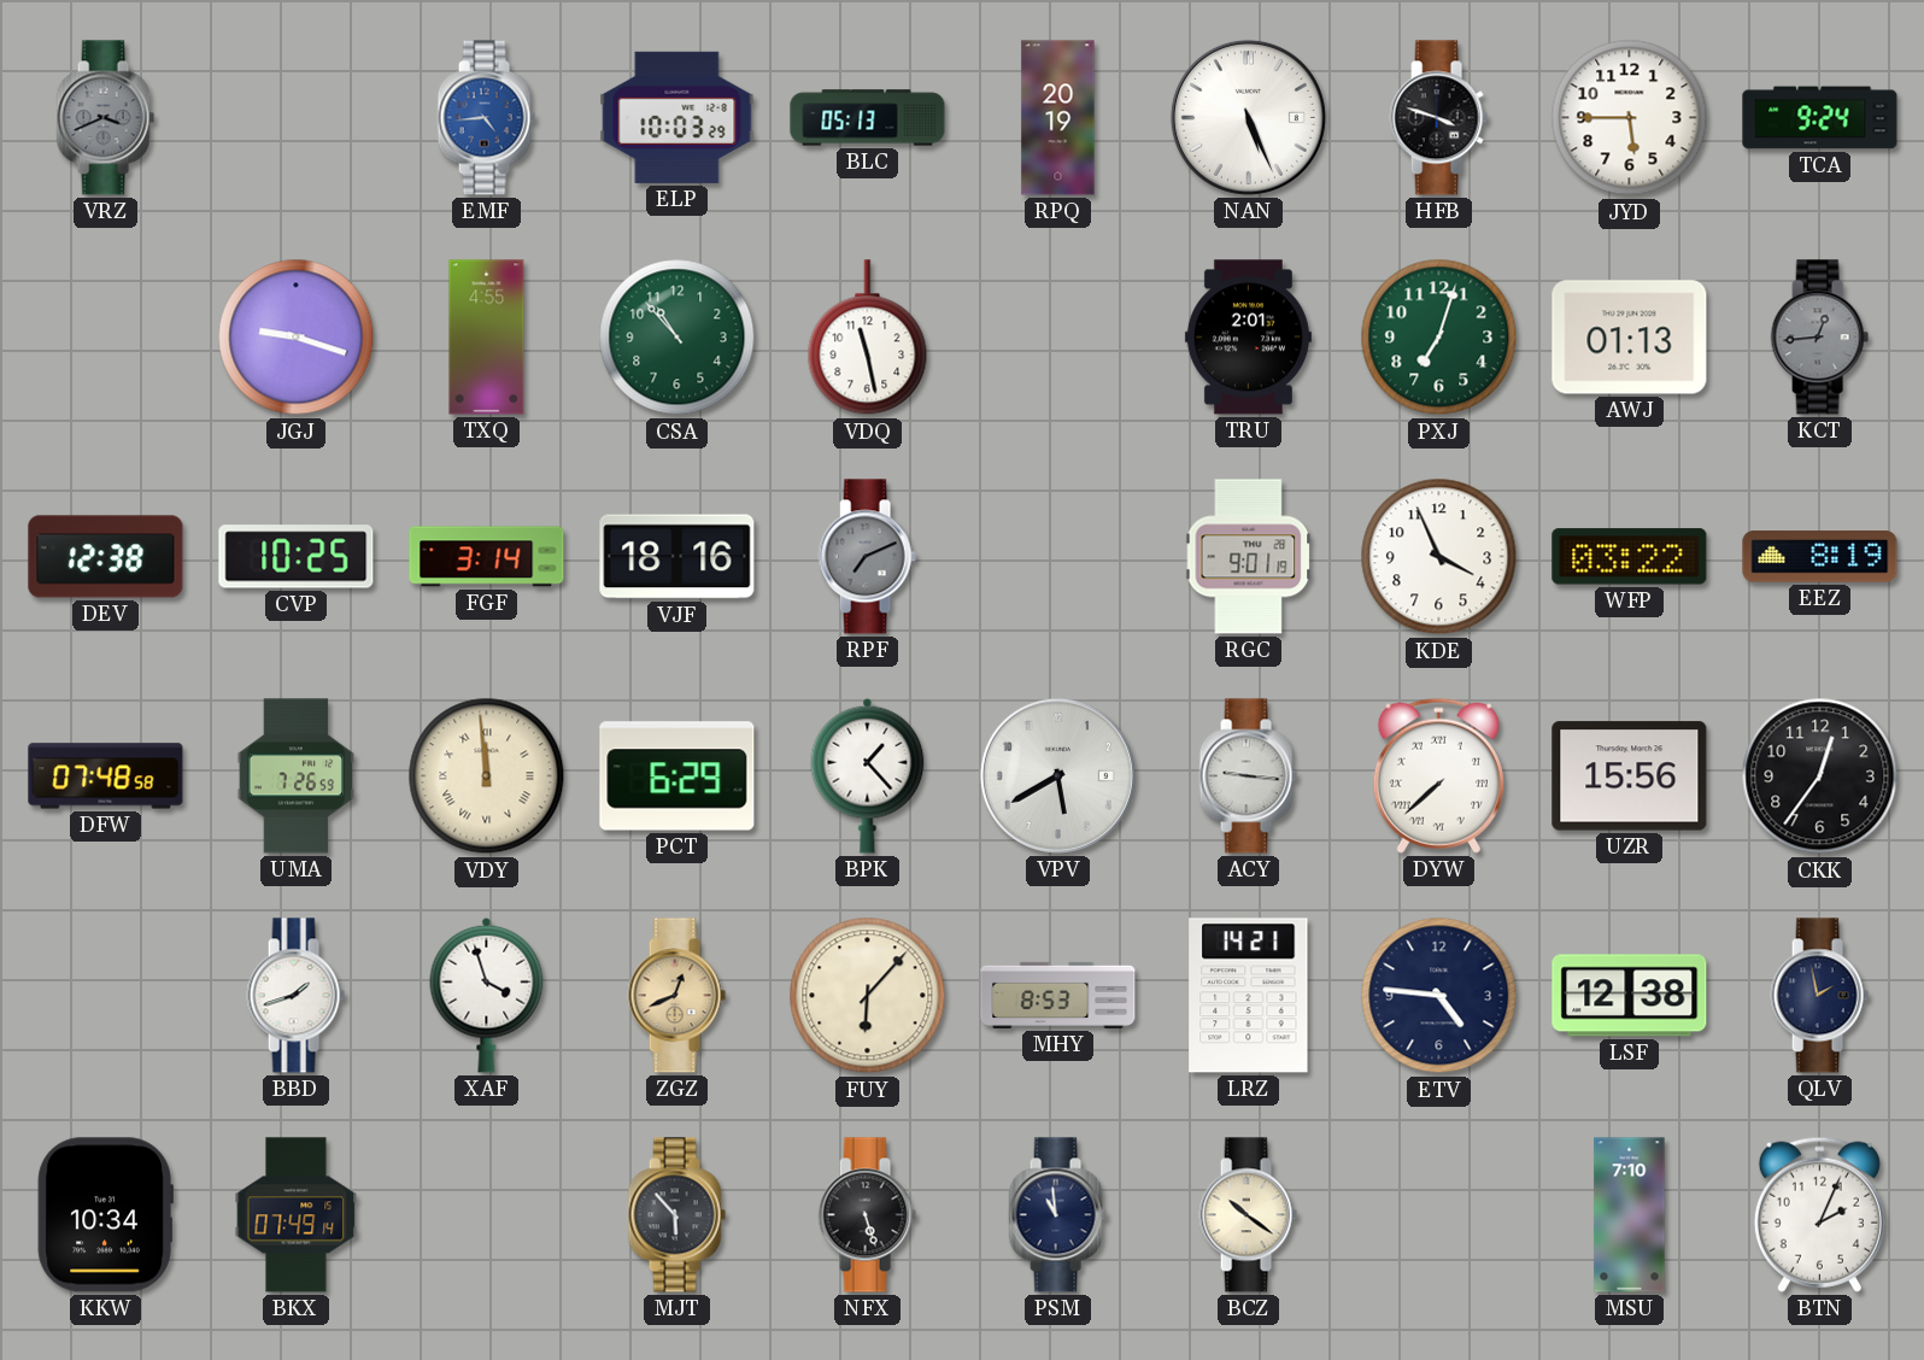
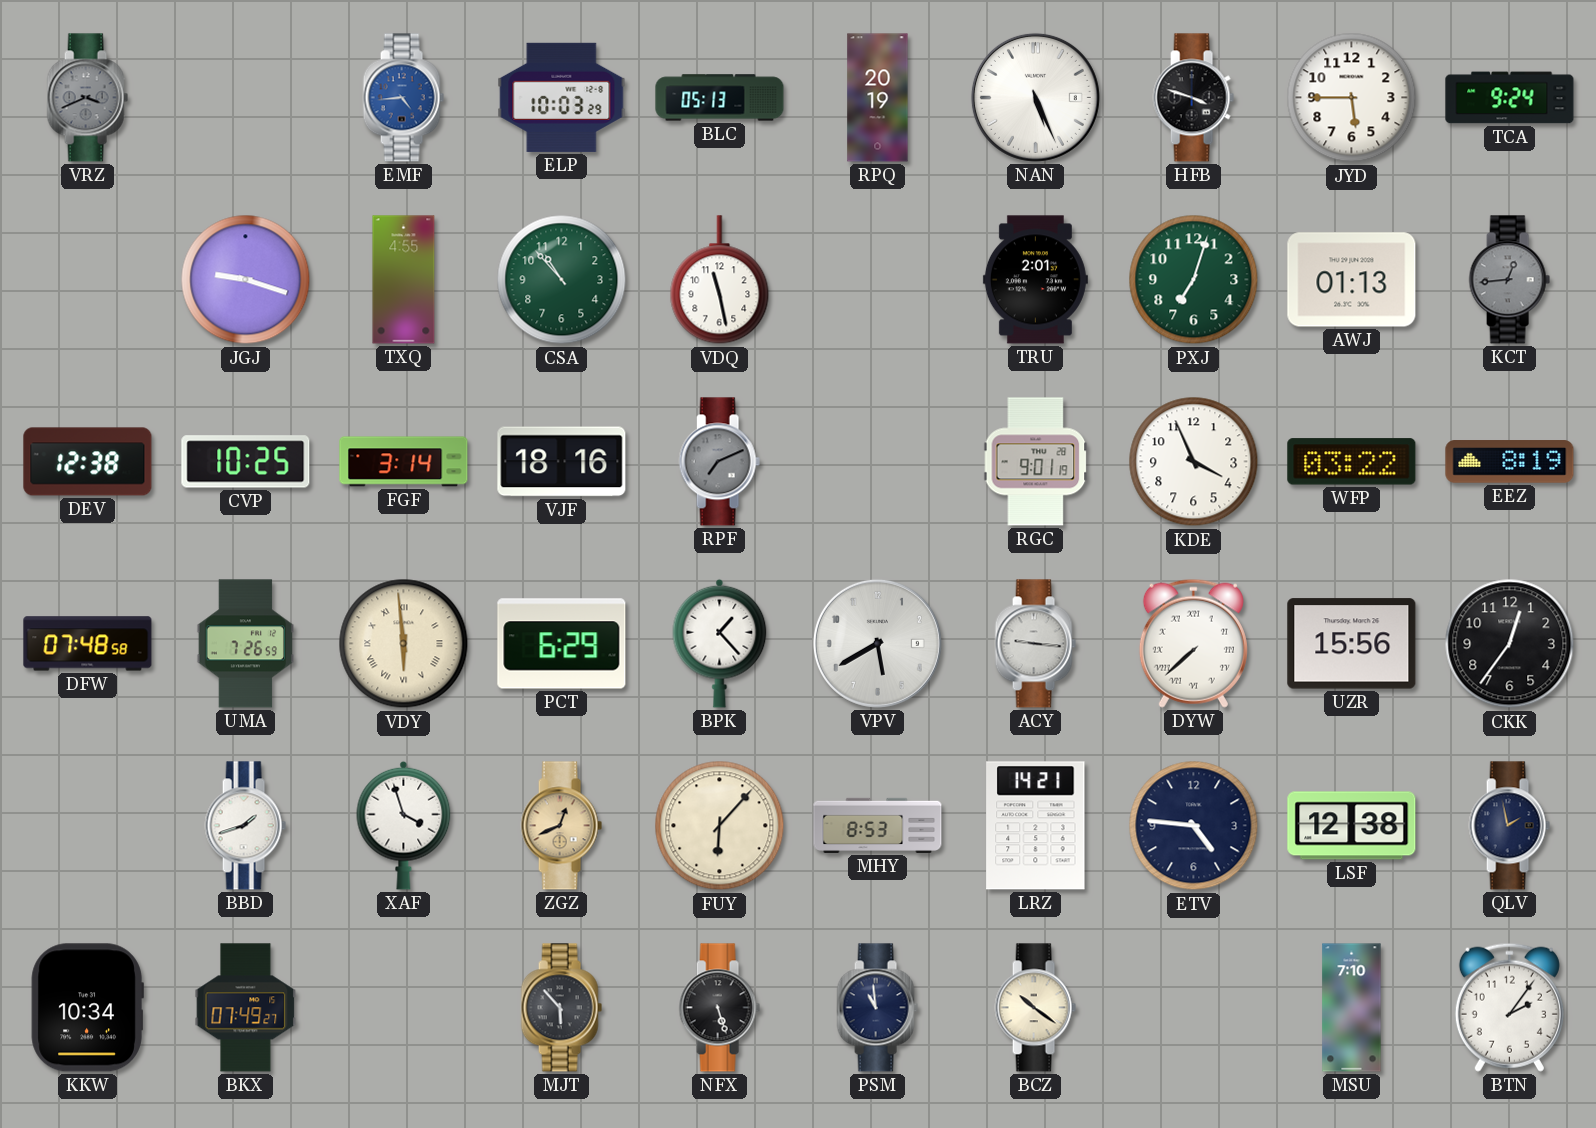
VDY: 11:59 -> 5:59 (404, 644)
BKX: 07:49:14 -> 07:49:27 (246, 1008)
BTN: 2:04 -> 2:06 (1509, 1007)
